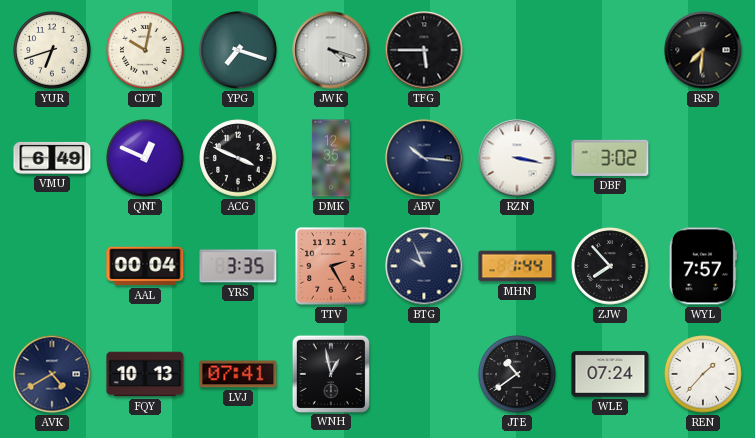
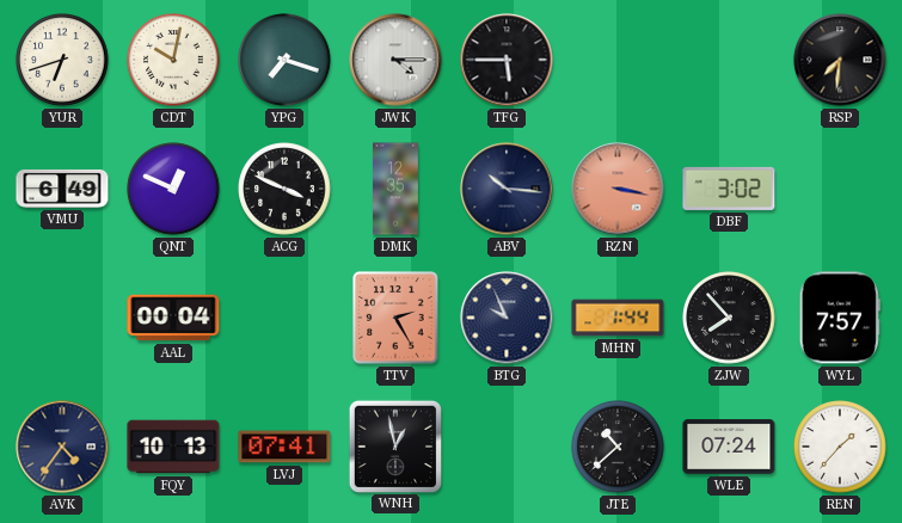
JWK: 4:18 -> 4:15 (395, 60)
RZN dial: white -> salmon (618, 189)
YRS: 3:35 -> none (238, 266)
AVK: 4:40 -> 4:36 (62, 447)
JTE: 10:39 -> 10:38 (618, 447)
